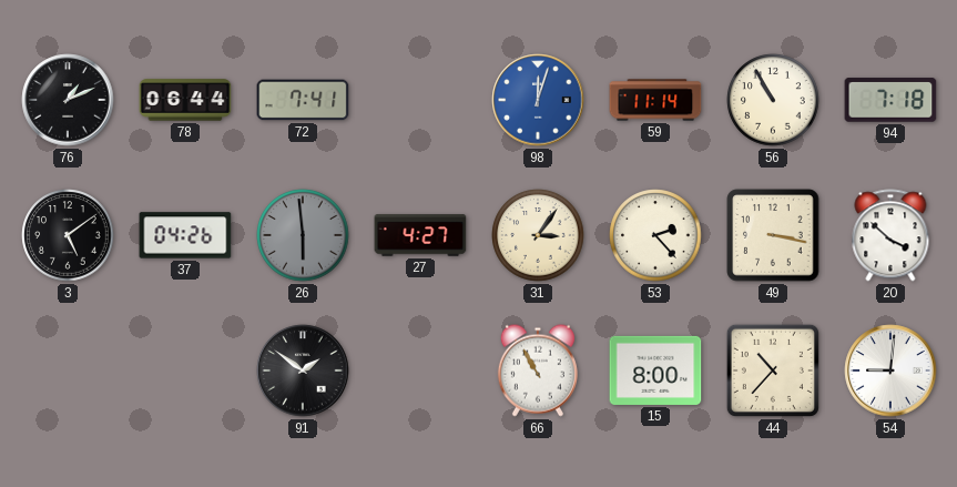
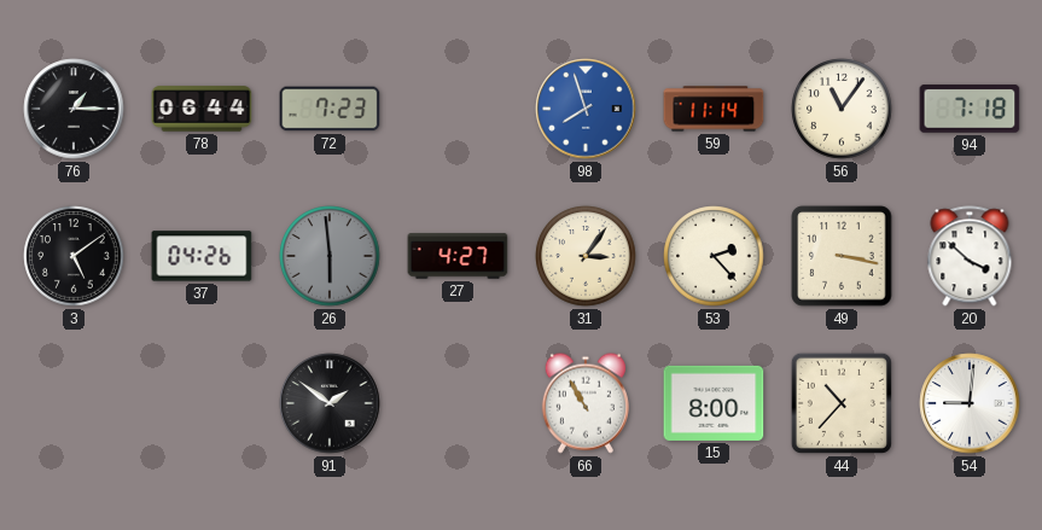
76: 1:11 -> 1:15 (74, 109)
72: 7:41 -> 7:23 (330, 109)
98: 12:03 -> 7:57 (586, 109)
56: 10:55 -> 11:06 (842, 109)
